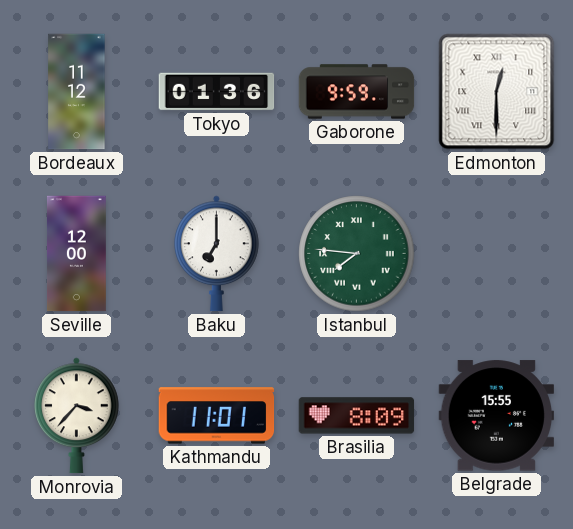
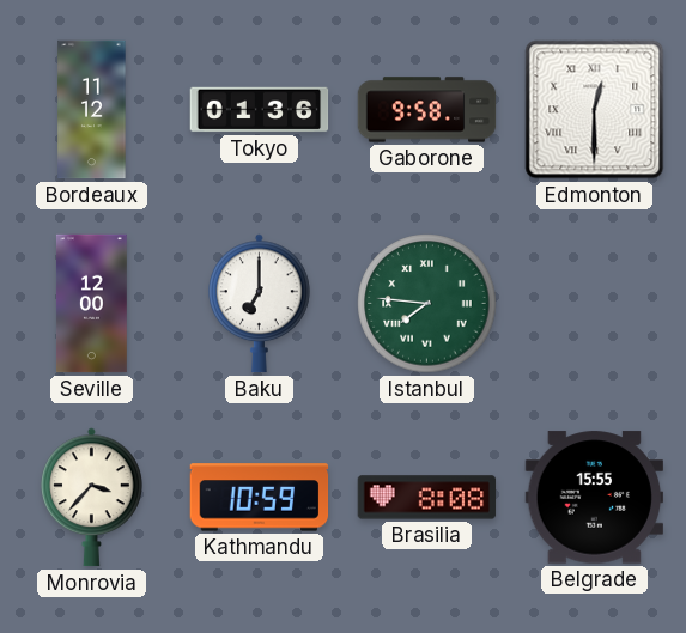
Gaborone: 9:59 -> 9:58 (427, 110)
Kathmandu: 11:01 -> 10:59 (260, 498)
Brasilia: 8:09 -> 8:08 (427, 498)
